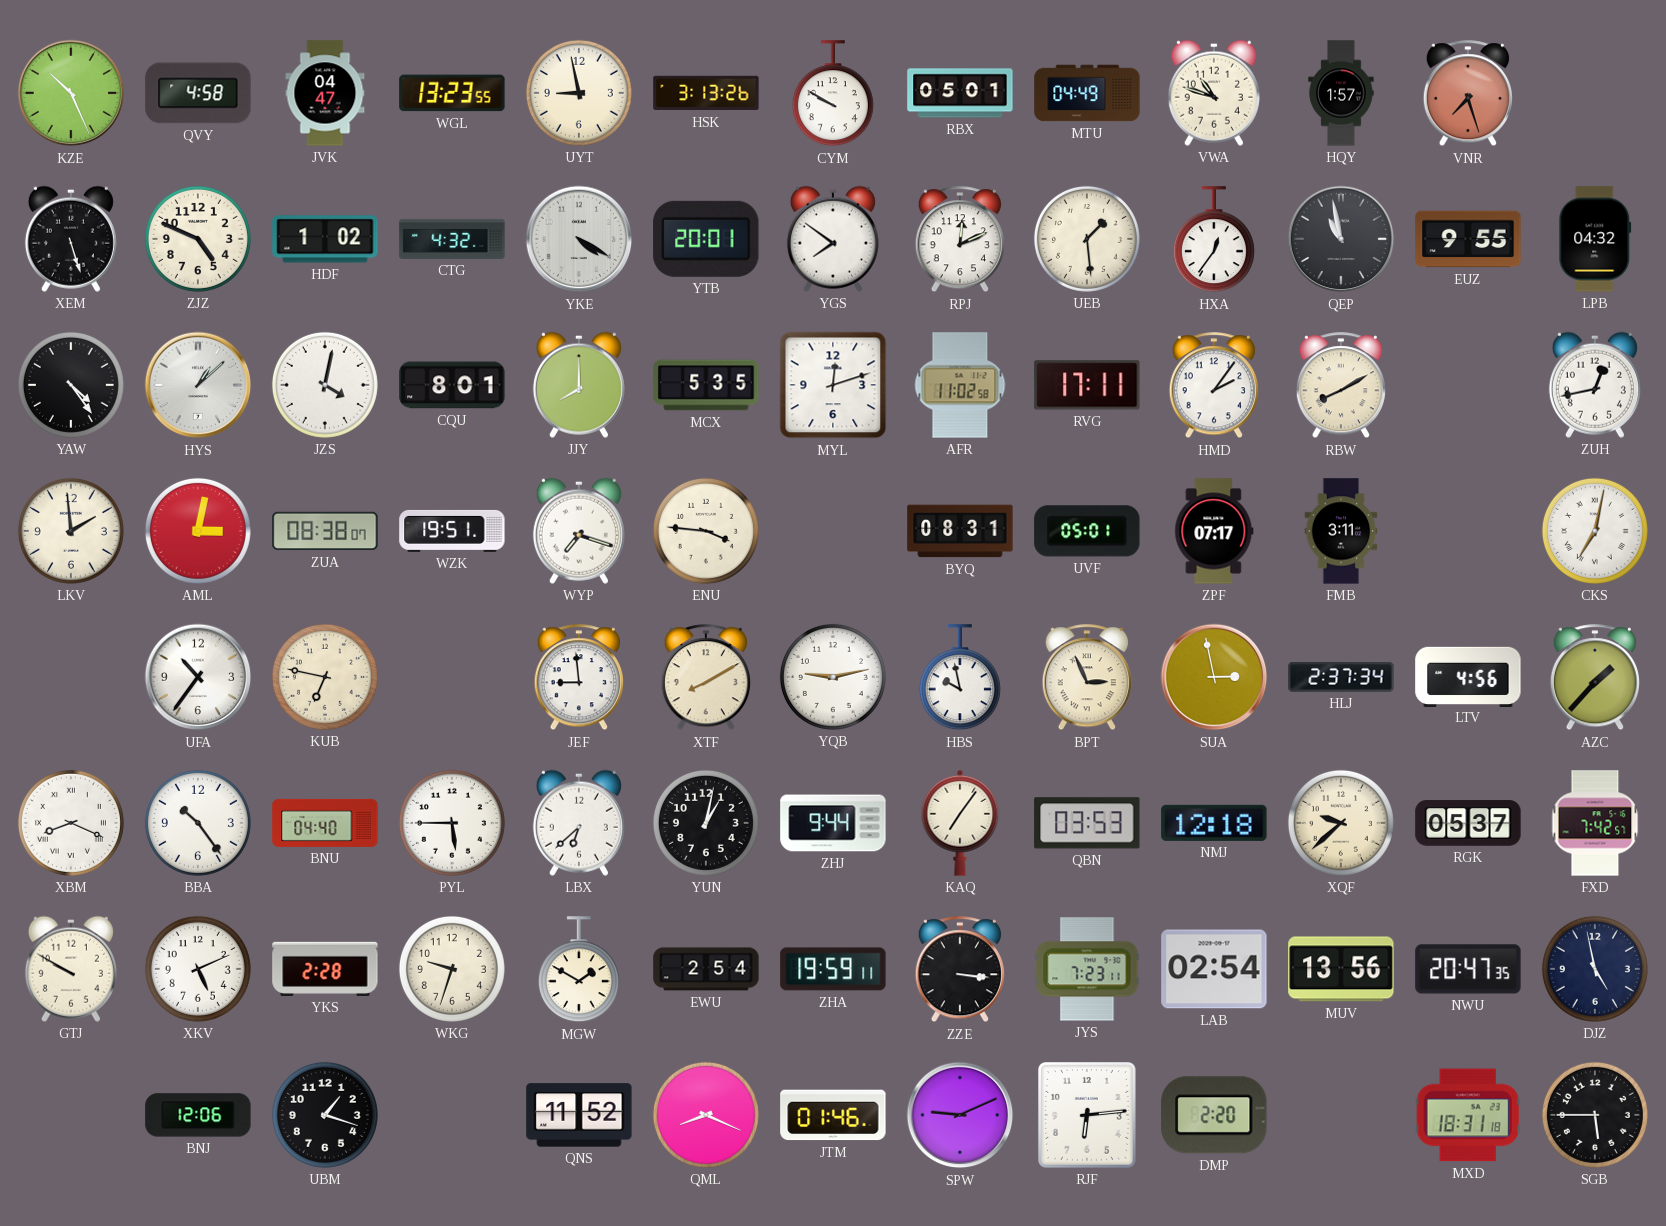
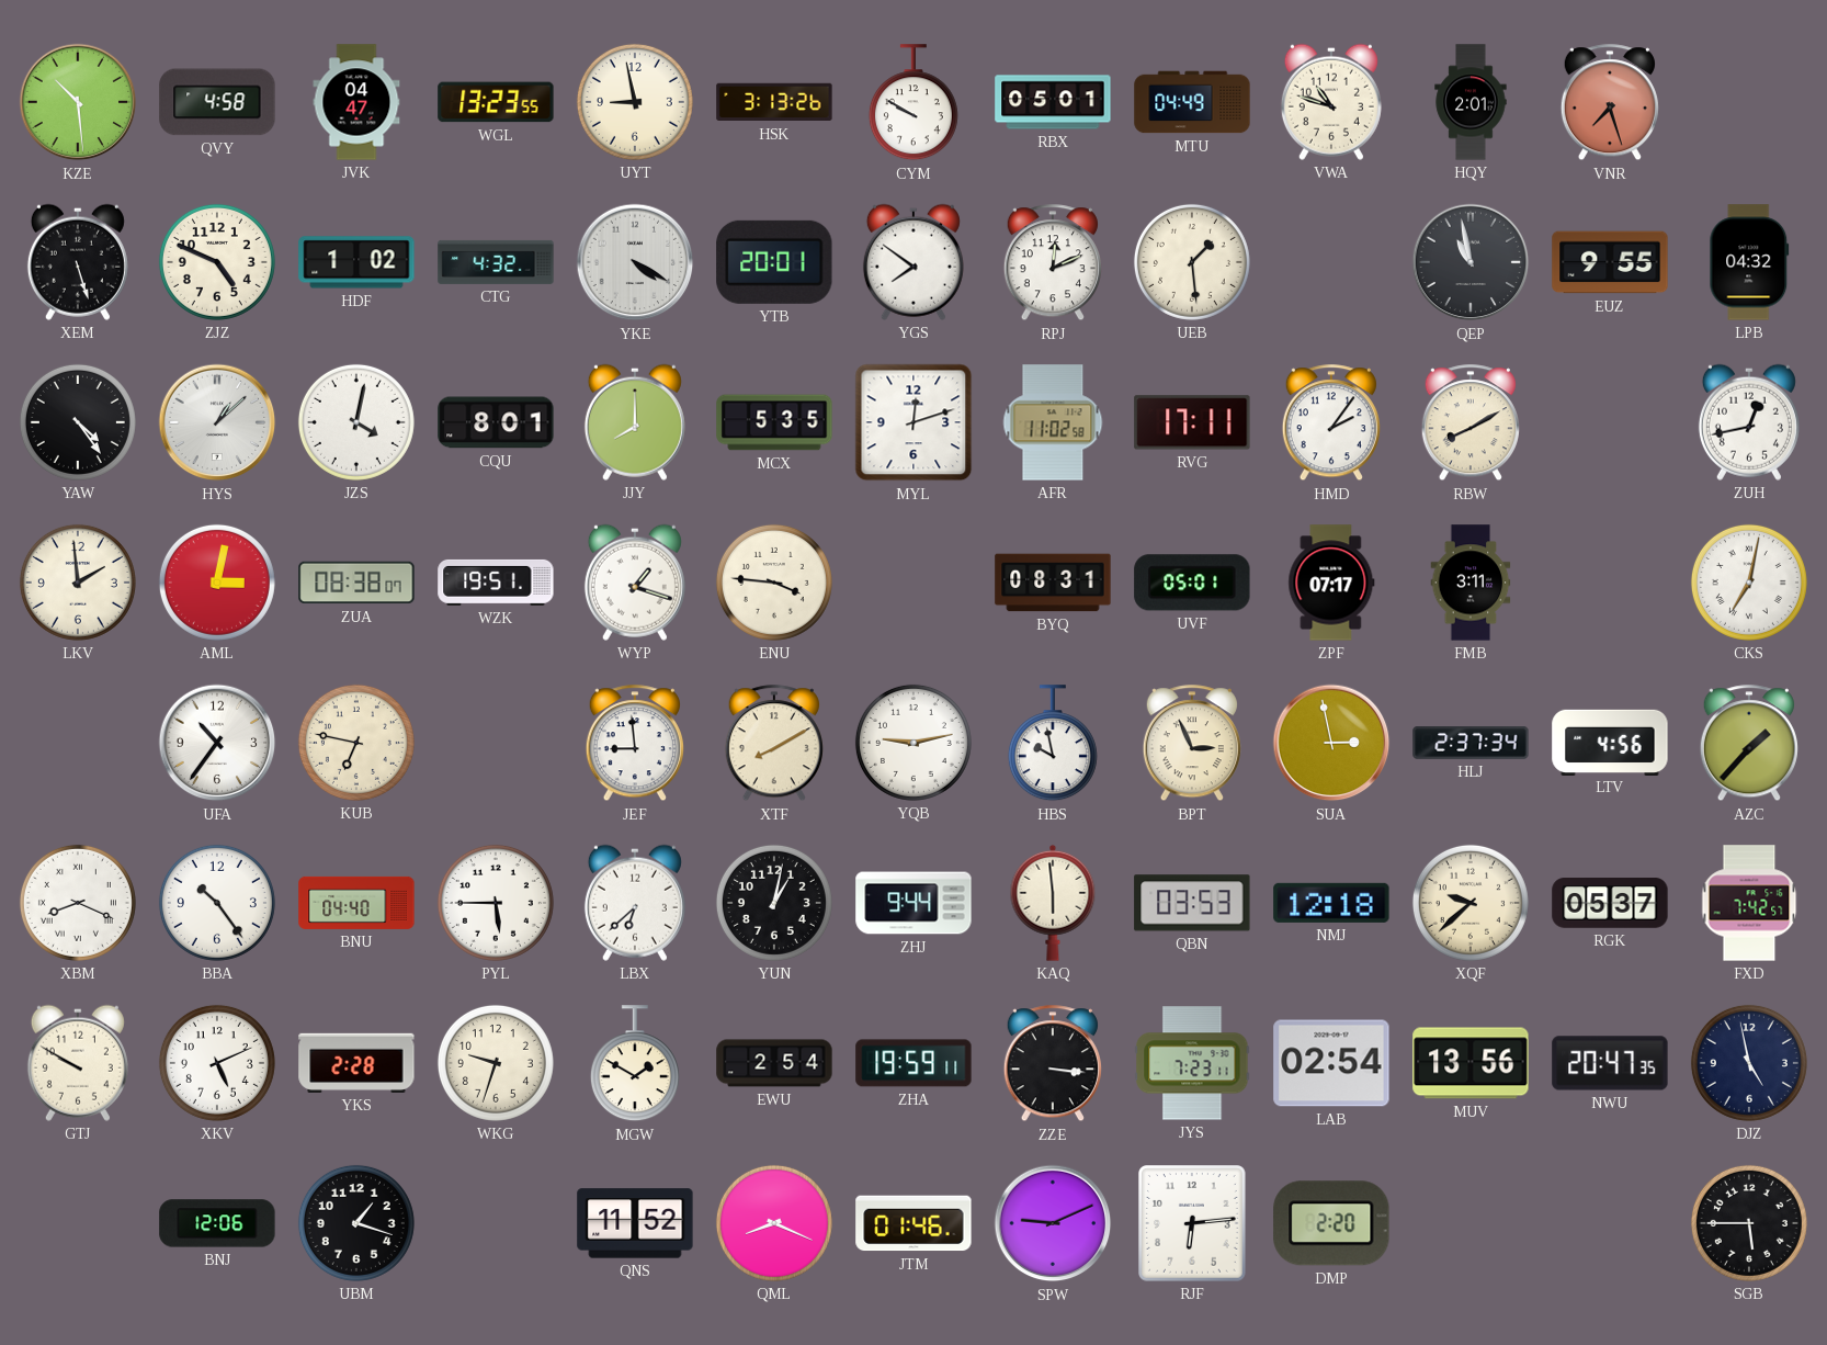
KZE: 10:26 -> 10:29 (78, 102)
HQY: 1:57 -> 2:01 (1471, 102)
HXA: 12:36 -> none (1214, 240)
WYP: 7:18 -> 1:18 (635, 583)
KAQ: 7:06 -> 5:59 (1053, 903)
MXD: 18:31 -> none (1468, 1115)
